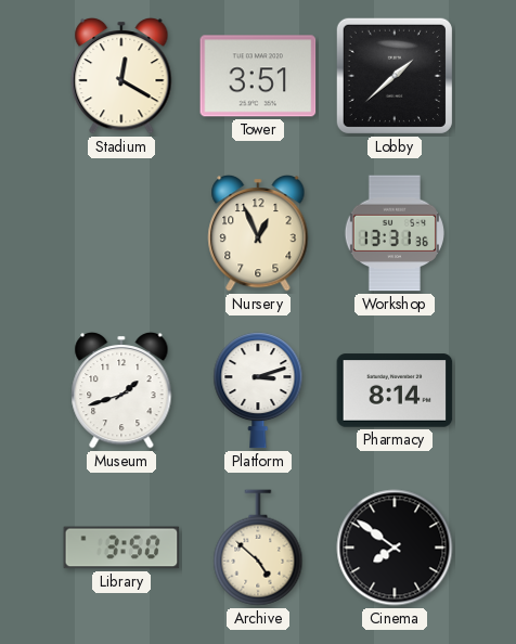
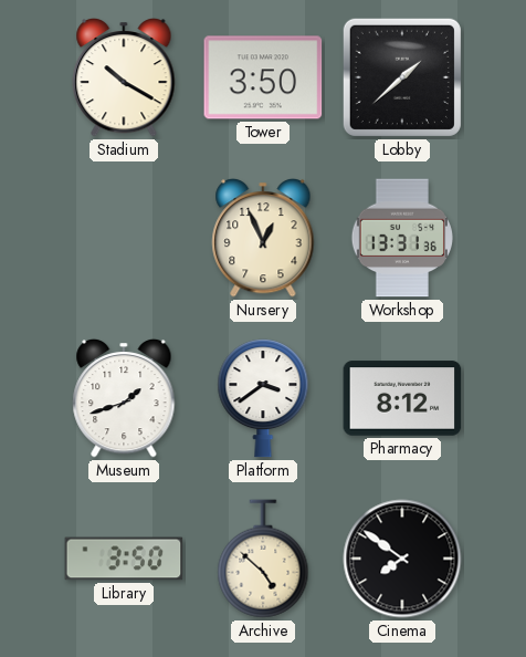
Stadium: 12:20 -> 10:20 (124, 77)
Tower: 3:51 -> 3:50 (263, 77)
Platform: 3:12 -> 3:39 (263, 398)
Pharmacy: 8:14 -> 8:12 (402, 398)
